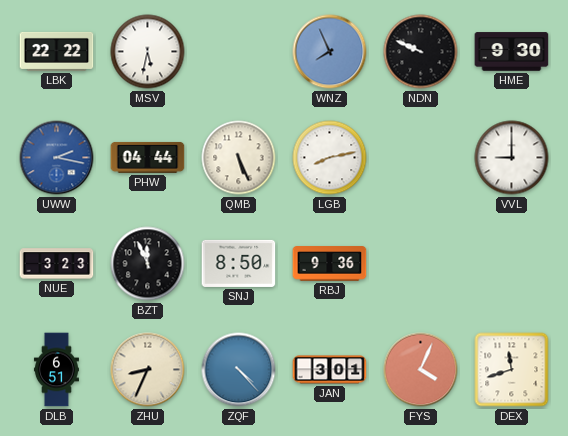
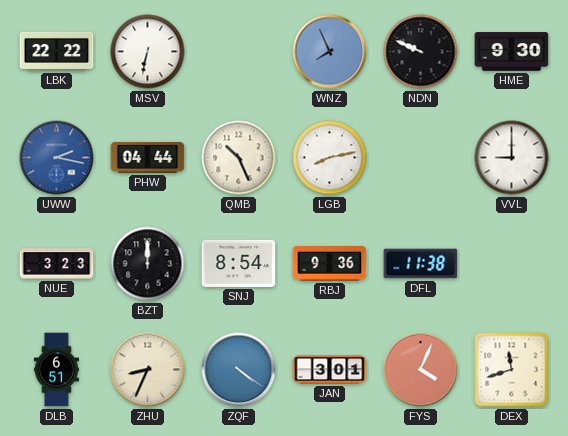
MSV: 5:32 -> 6:32 (148, 52)
QMB: 5:26 -> 10:26 (239, 158)
BZT: 11:56 -> 12:00 (148, 264)
SNJ: 8:50 -> 8:54 (239, 263)
DFL: none -> 11:38 (421, 264)
ZQF: 4:23 -> 4:21 (239, 370)
